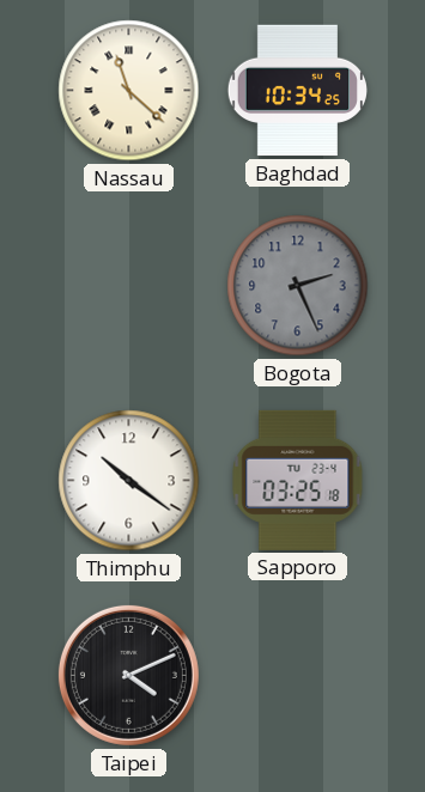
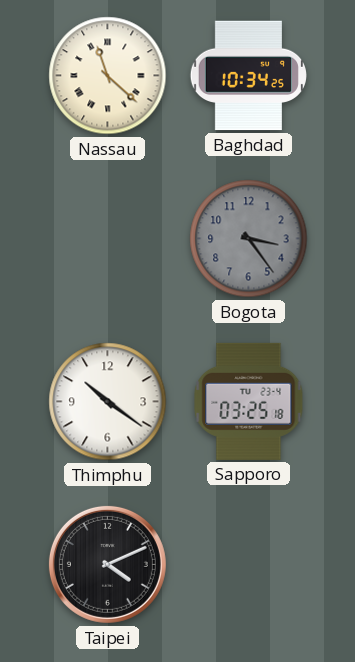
Bogota: 2:26 -> 3:24 (249, 239)
